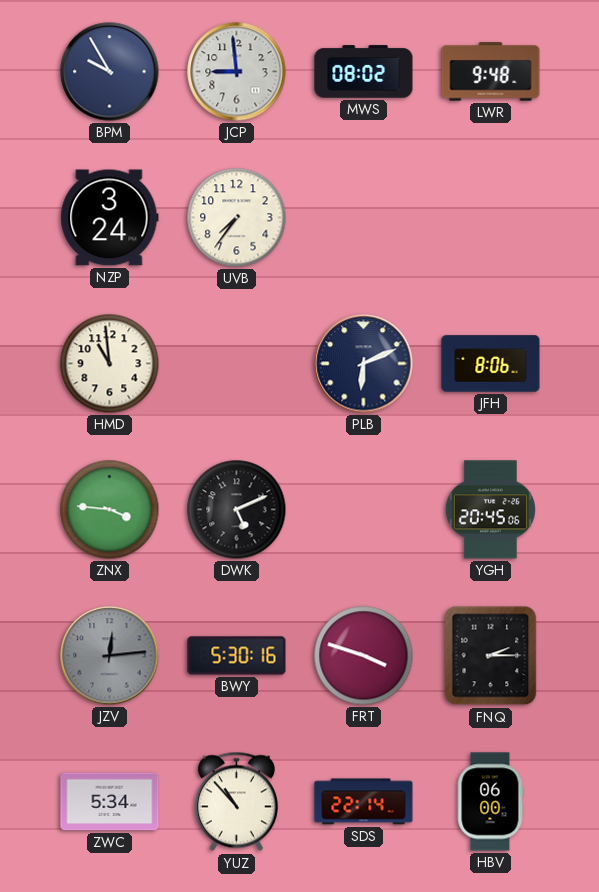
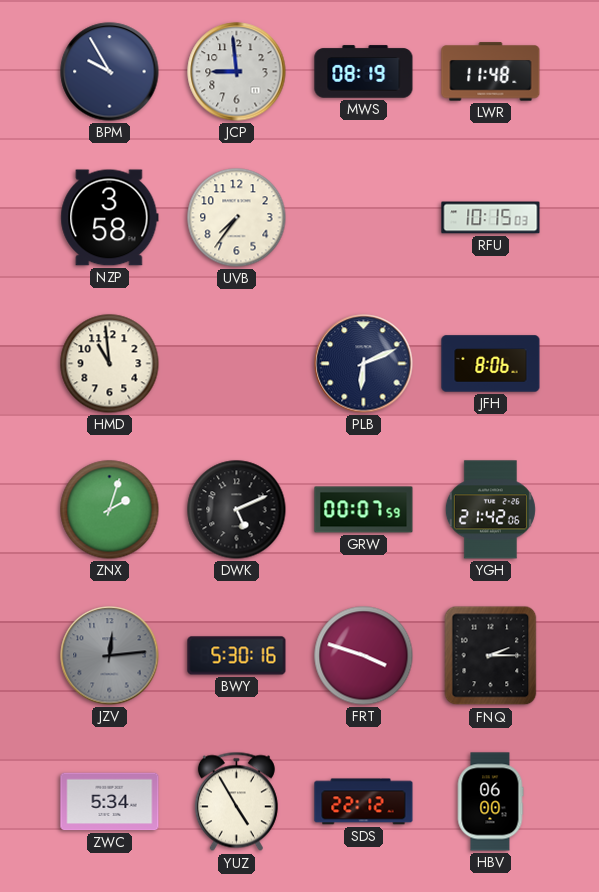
MWS: 08:02 -> 08:19 (364, 72)
LWR: 9:48 -> 11:48 (491, 72)
NZP: 3:24 -> 3:58 (110, 218)
RFU: none -> 10:15 (491, 218)
ZNX: 3:46 -> 2:03 (110, 510)
GRW: none -> 00:07 (364, 510)
YGH: 20:45 -> 21:42 (490, 510)
YUZ: 10:53 -> 4:55 (236, 802)
SDS: 22:14 -> 22:12 (364, 802)
